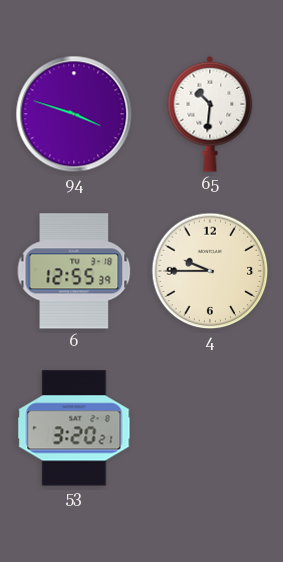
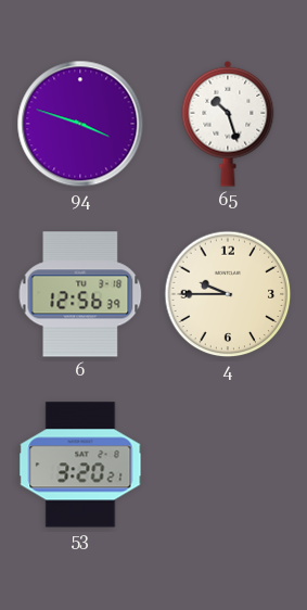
65: 10:31 -> 10:27 (228, 124)
6: 12:55 -> 12:56 (80, 294)
